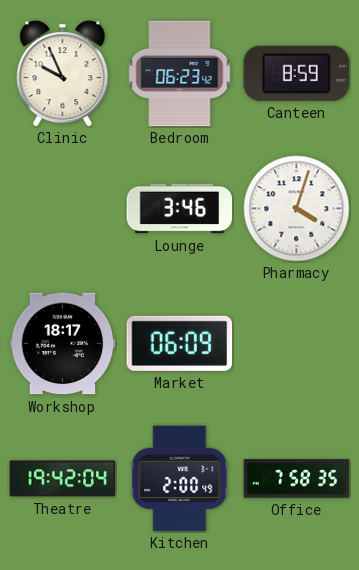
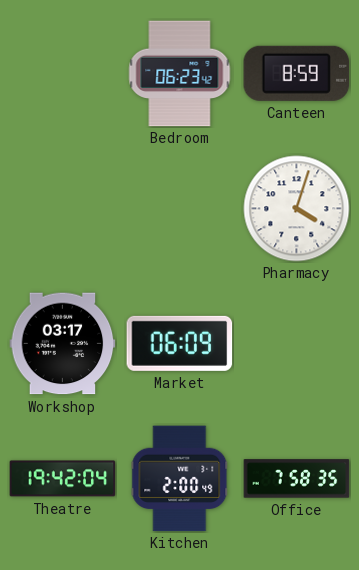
Clinic: 9:56 -> none (63, 74)
Lounge: 3:46 -> none (180, 209)
Workshop: 18:17 -> 03:17 (63, 344)
